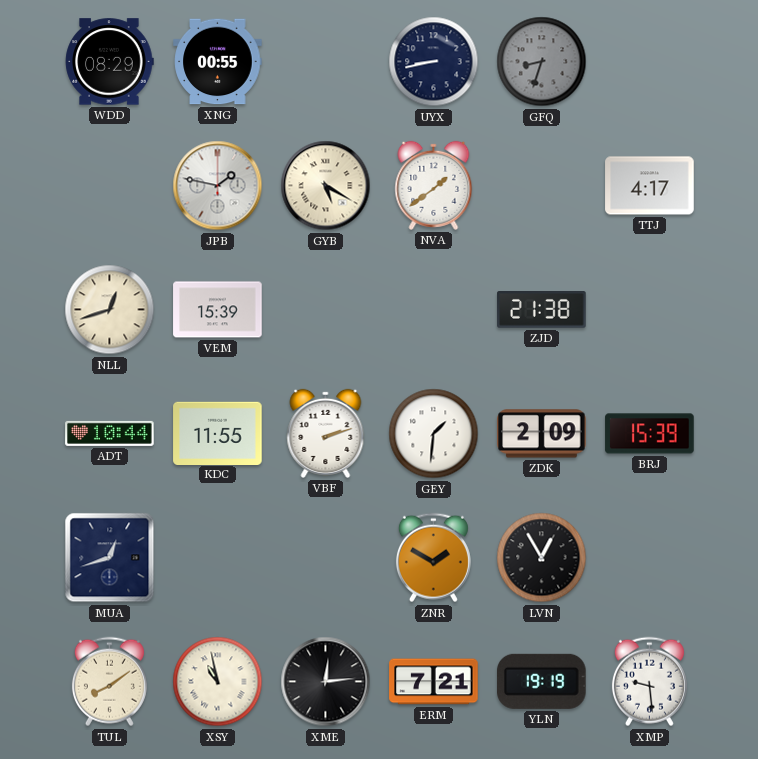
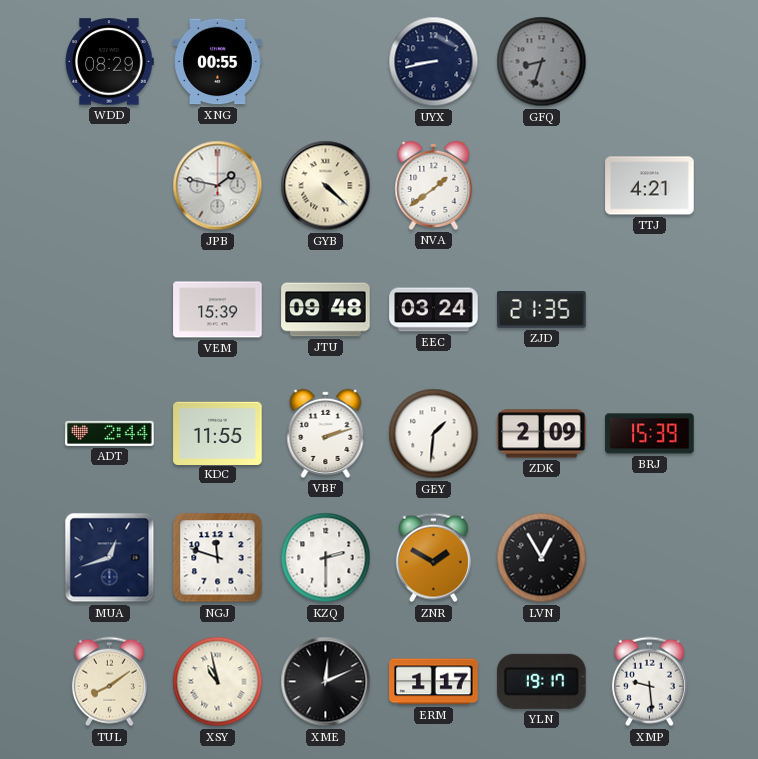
GYB: 5:20 -> 4:22 (326, 186)
TTJ: 4:17 -> 4:21 (650, 186)
NLL: 12:42 -> none (110, 310)
JTU: none -> 09:48 (326, 310)
EEC: none -> 03:24 (434, 310)
ZJD: 21:38 -> 21:35 (542, 310)
ADT: 10:44 -> 2:44 (110, 433)
NGJ: none -> 11:48 (218, 558)
KZQ: none -> 2:30 (326, 558)
XME: 12:14 -> 12:11 (326, 682)
ERM: 7:21 -> 1:17 (434, 682)
YLN: 19:19 -> 19:17 (542, 681)
